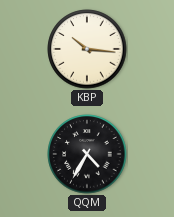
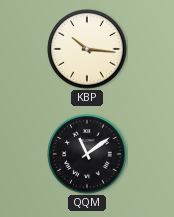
QQM: 4:35 -> 11:09 (87, 154)
